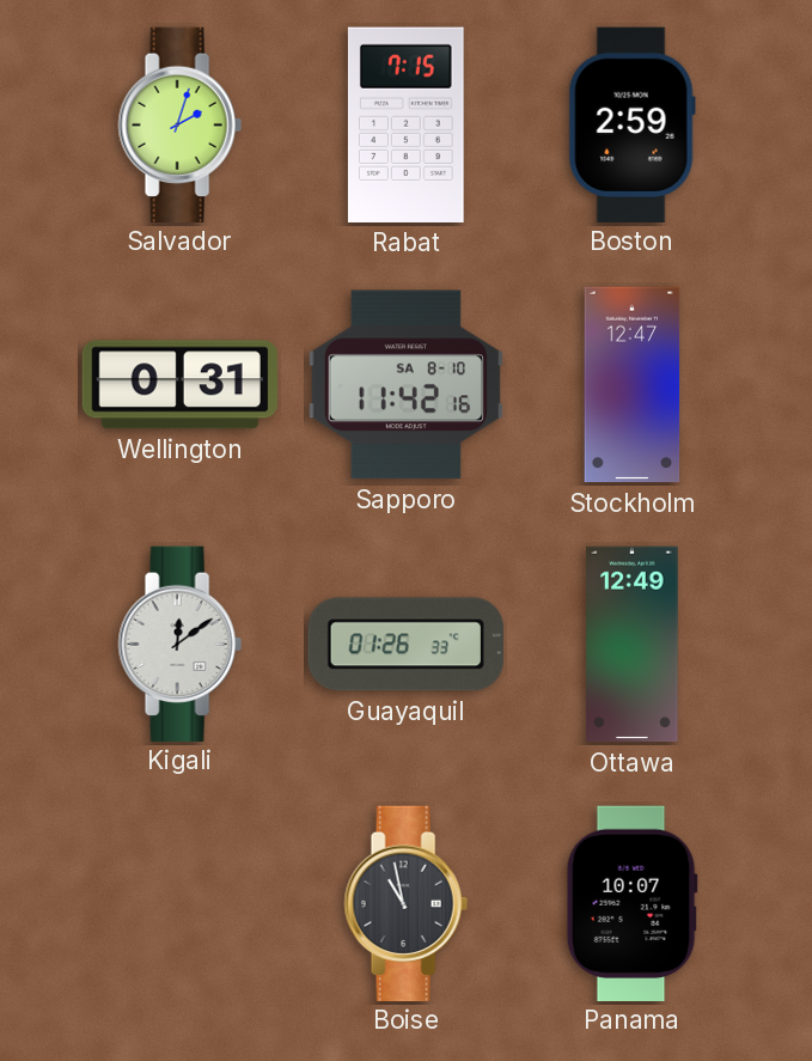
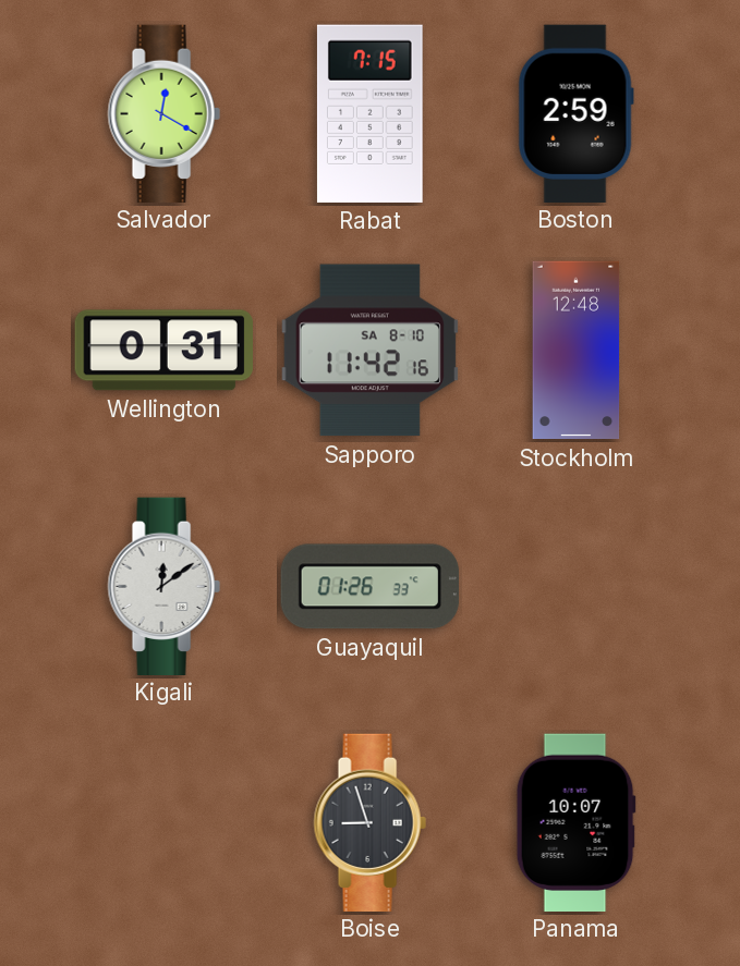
Salvador: 2:03 -> 12:20 (163, 113)
Stockholm: 12:47 -> 12:48 (577, 351)
Ottawa: 12:49 -> none (633, 645)
Boise: 10:58 -> 8:57 (369, 822)
